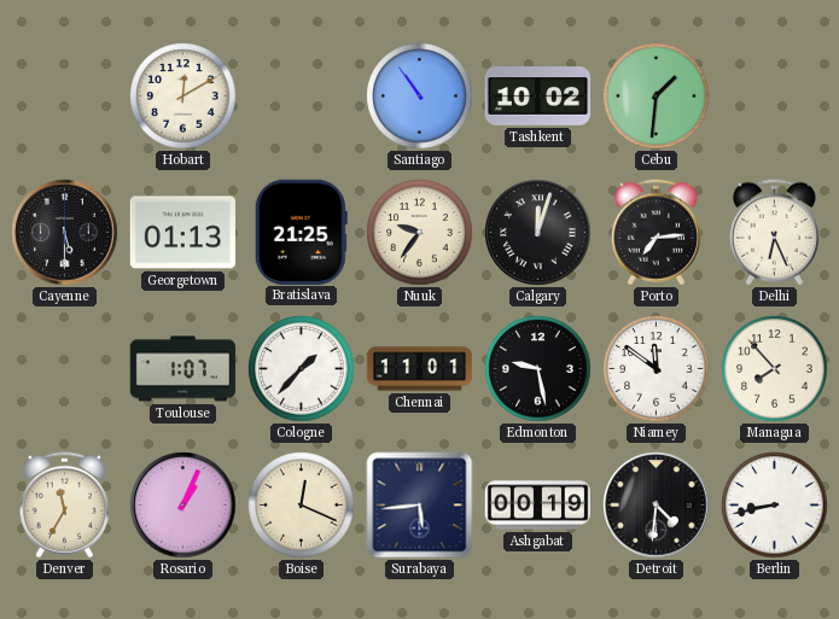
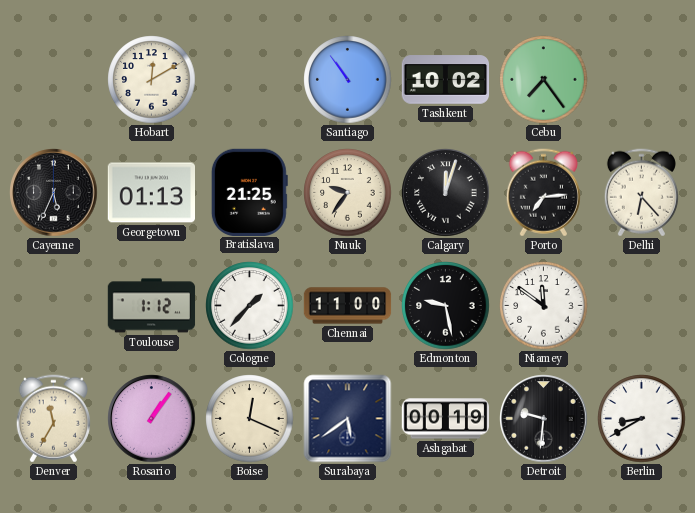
Cebu: 1:31 -> 7:24 (544, 80)
Cayenne: 5:30 -> 5:34 (54, 193)
Delhi: 6:26 -> 6:23 (641, 193)
Toulouse: 1:07 -> 1:12 (152, 306)
Chennai: 11:01 -> 11:00 (348, 306)
Managua: 7:53 -> none (775, 369)
Rosario: 1:04 -> 1:06 (152, 419)
Surabaya: 5:44 -> 5:39 (348, 419)
Detroit: 4:31 -> 9:31 (544, 419)
Berlin: 8:43 -> 8:40 (642, 419)
